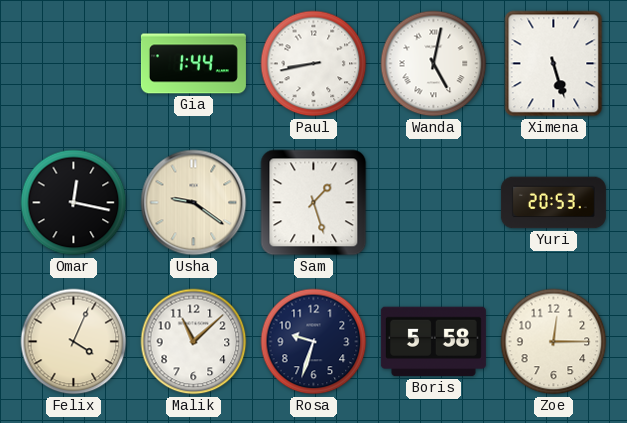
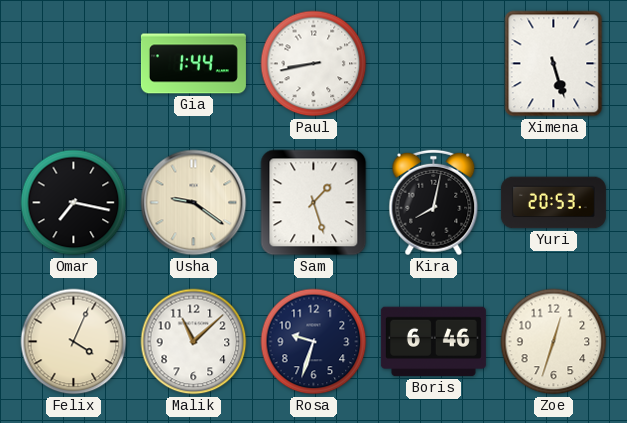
Wanda: 5:02 -> none (434, 64)
Omar: 12:17 -> 7:17 (74, 203)
Kira: none -> 8:02 (434, 203)
Boris: 5:58 -> 6:46 (433, 342)
Zoe: 12:15 -> 12:33 (554, 342)
